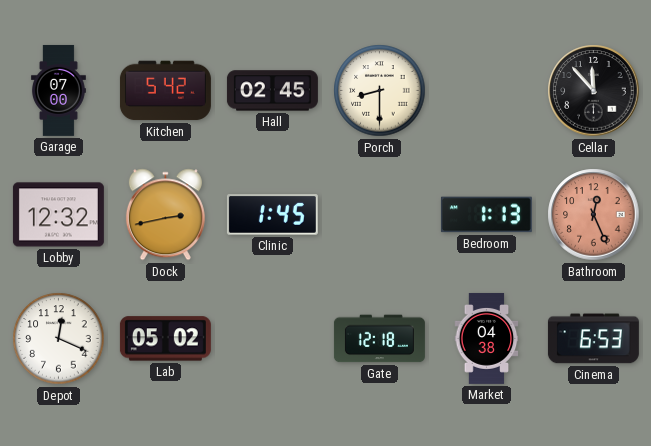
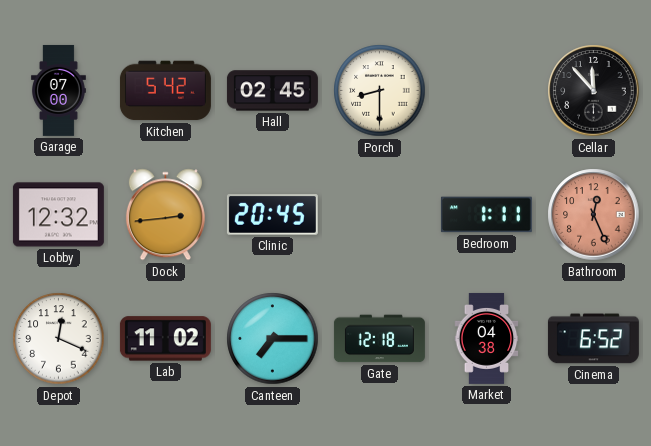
Dock: 2:43 -> 2:44 (165, 215)
Clinic: 1:45 -> 20:45 (272, 215)
Bedroom: 1:13 -> 1:11 (486, 215)
Lab: 05:02 -> 11:02 (165, 339)
Canteen: none -> 7:15 (273, 339)
Cinema: 6:53 -> 6:52 (593, 339)
